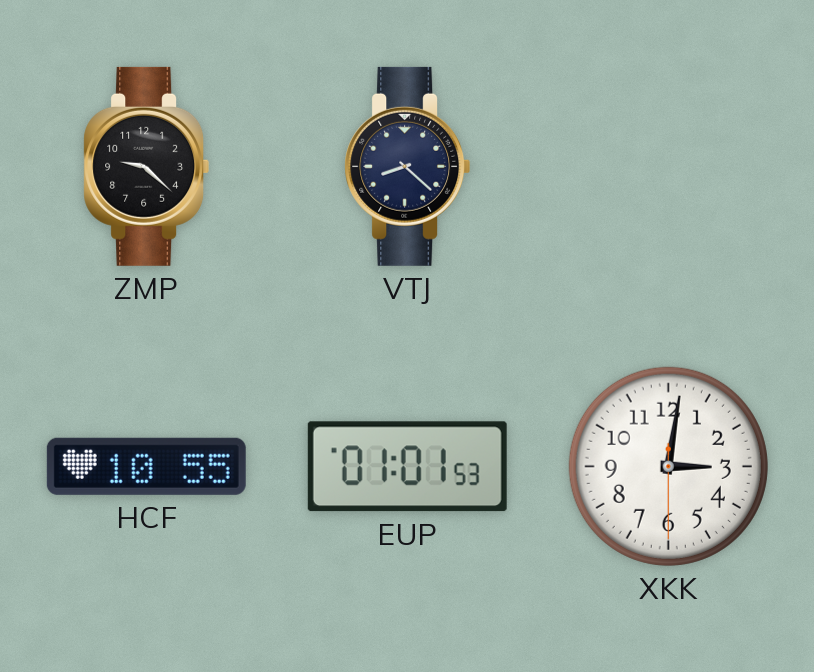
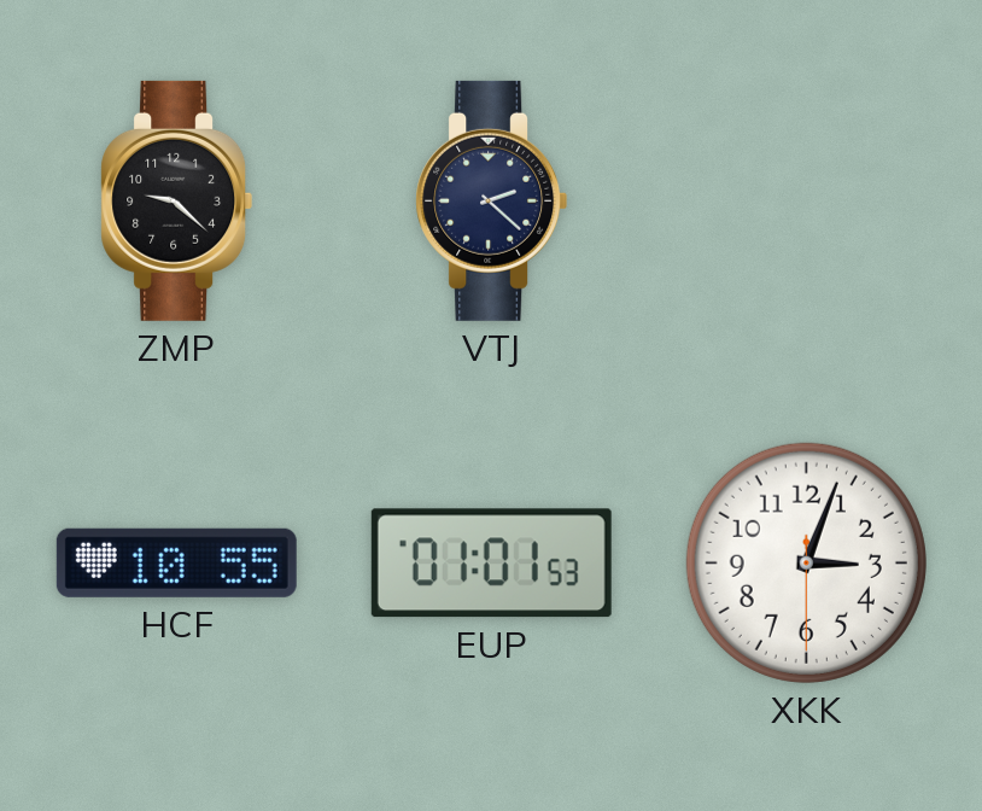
VTJ: 8:22 -> 2:22 (492, 200)
XKK: 3:01 -> 3:03 (806, 562)
